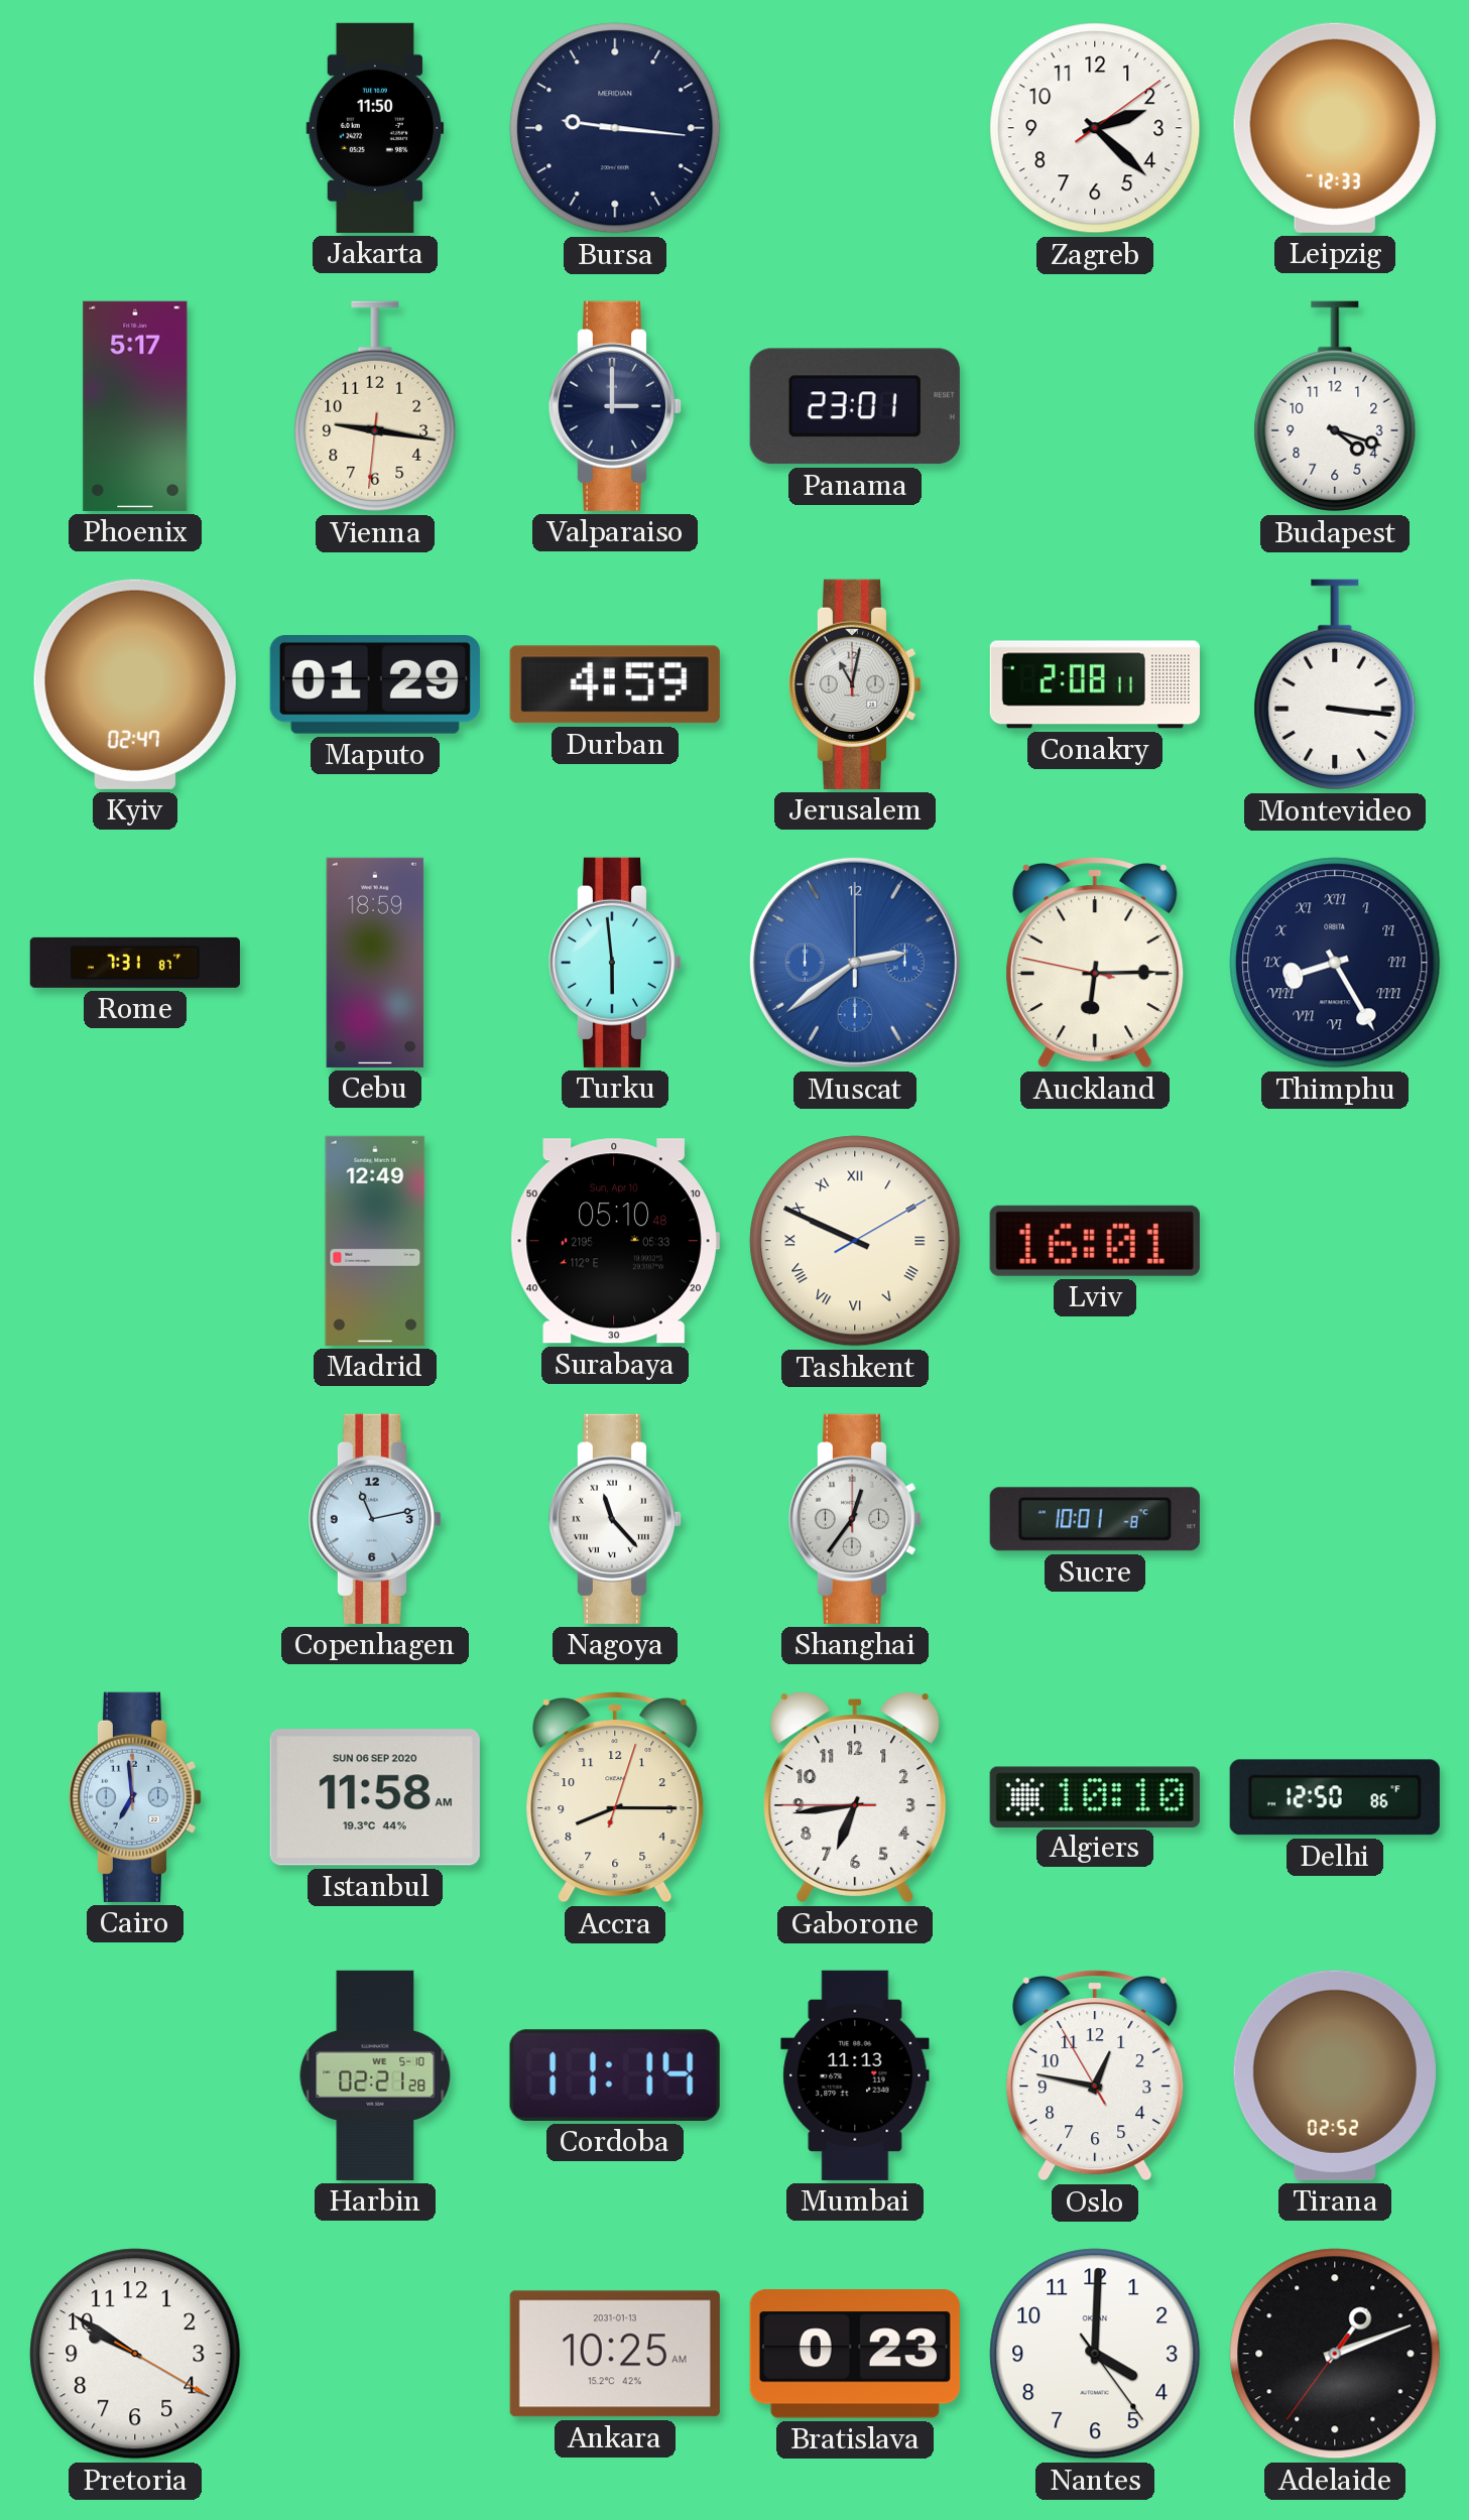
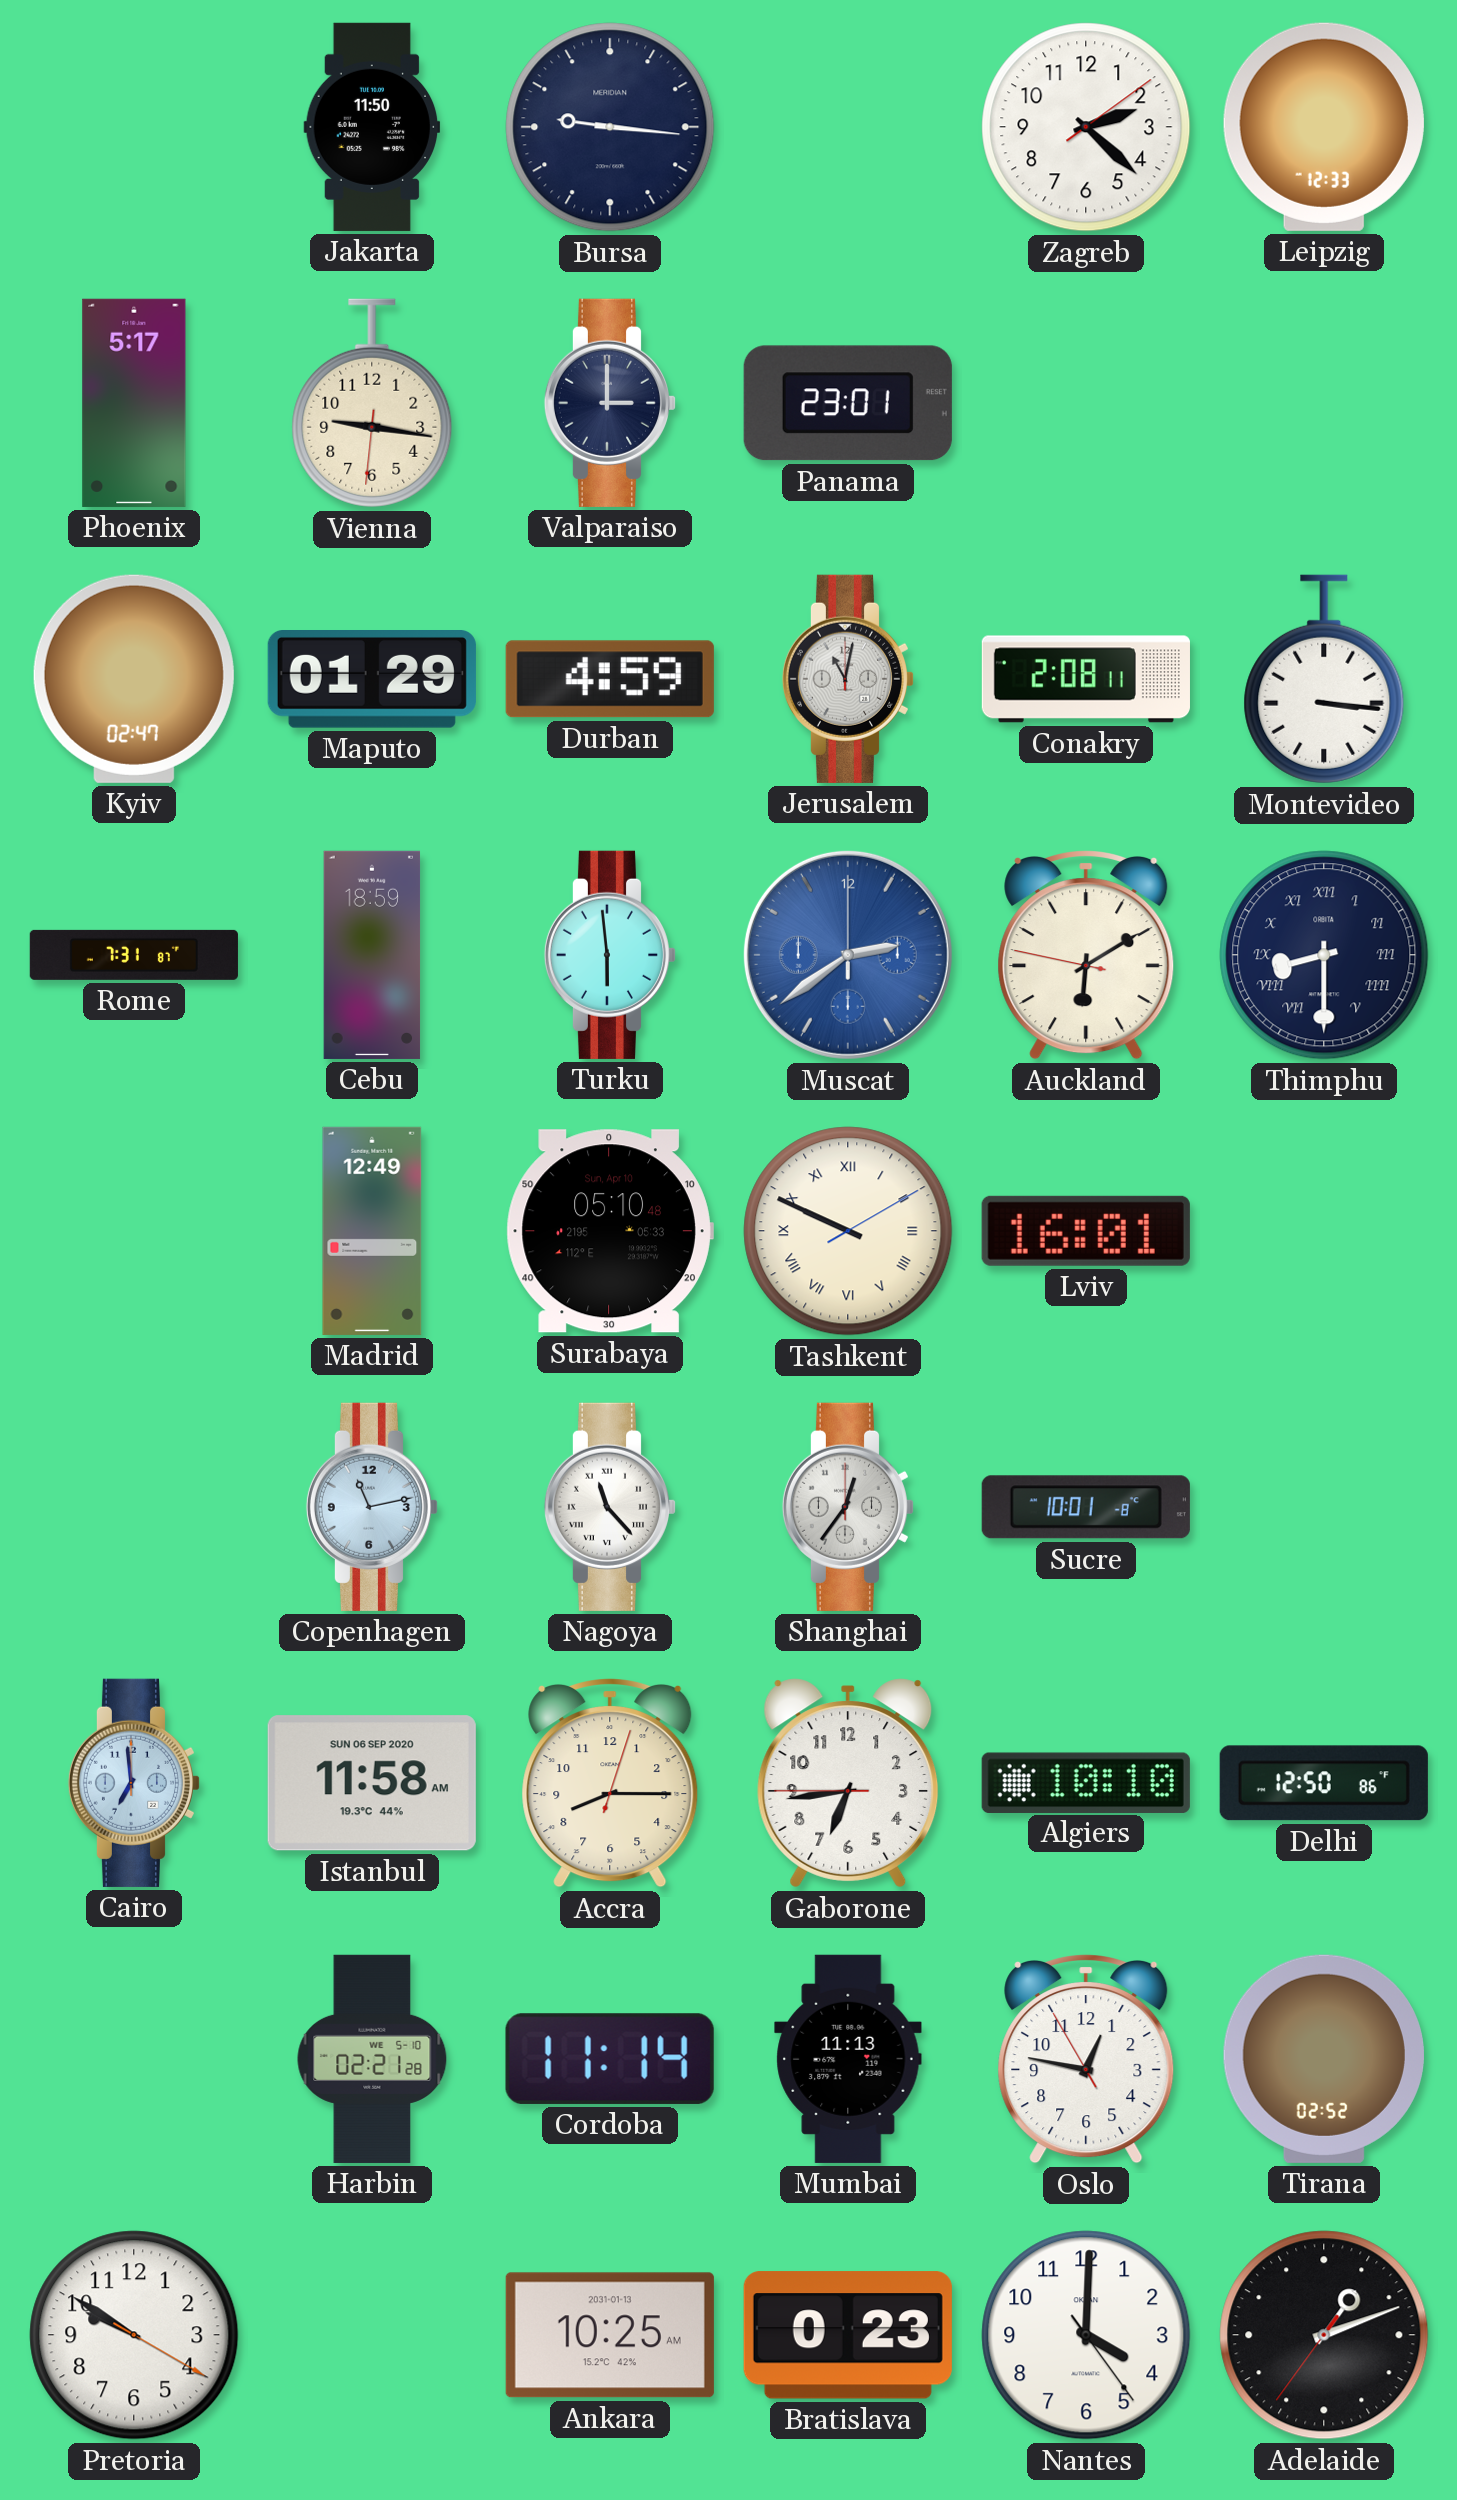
Budapest: 4:18 -> none (1335, 406)
Auckland: 6:14 -> 6:09 (1086, 956)
Thimphu: 8:25 -> 8:30 (1324, 955)
